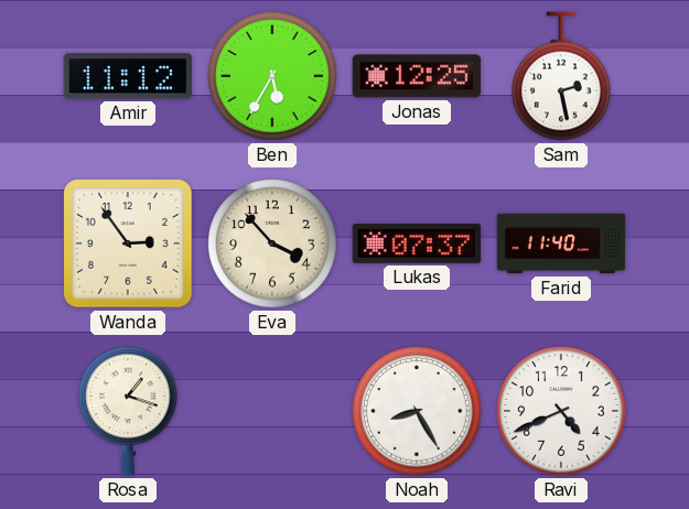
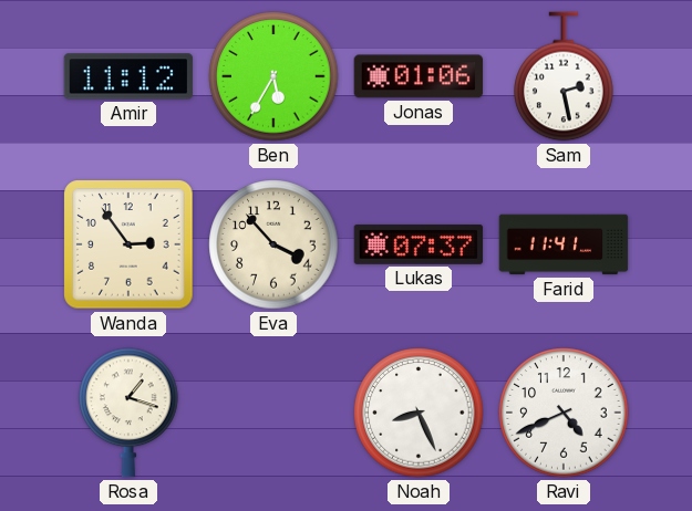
Jonas: 12:25 -> 01:06 (419, 76)
Farid: 11:40 -> 11:41 (564, 244)
Noah: 8:25 -> 8:26 (419, 413)
